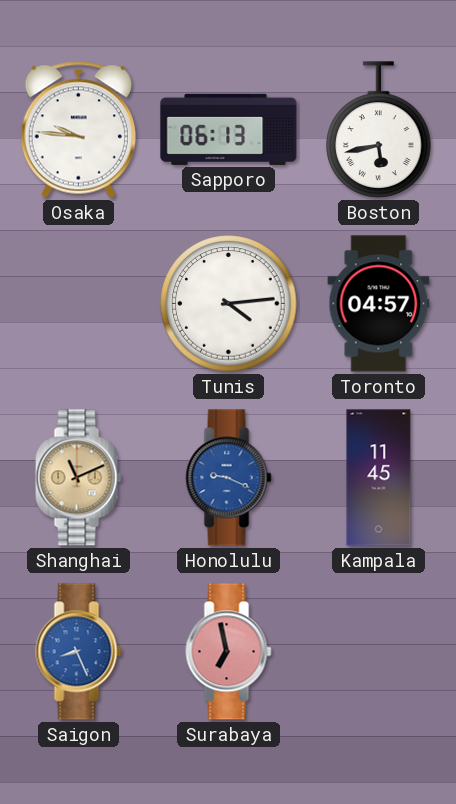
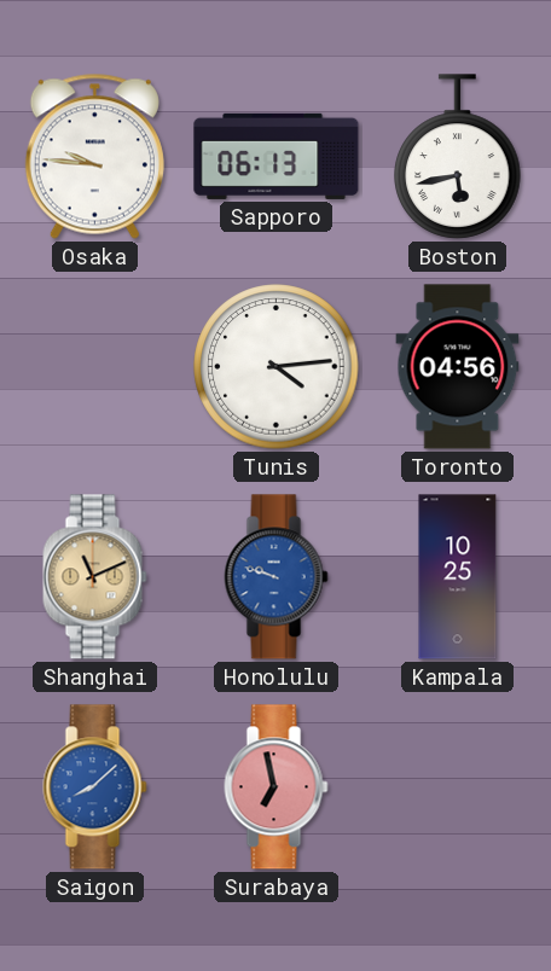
Toronto: 04:57 -> 04:56 (458, 367)
Honolulu: 9:19 -> 9:48 (277, 577)
Kampala: 11:45 -> 10:25 (458, 577)
Saigon: 8:26 -> 8:08 (95, 787)
